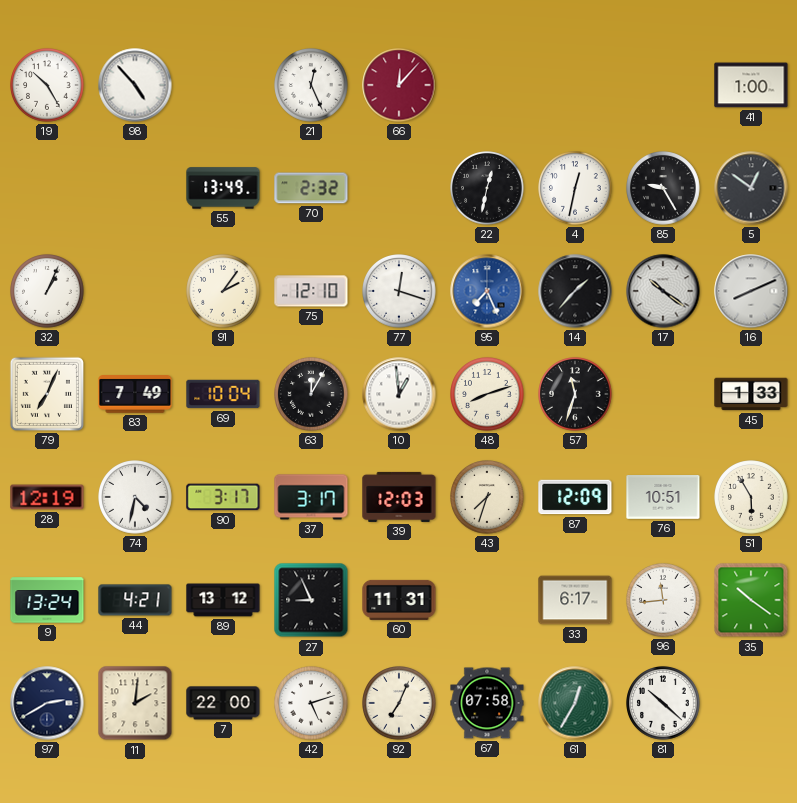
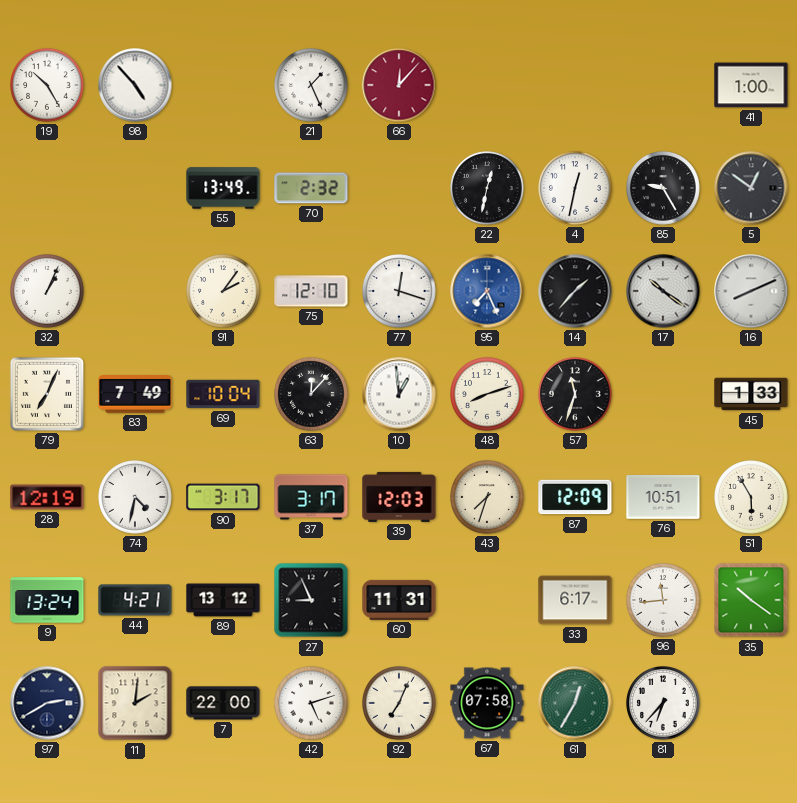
21: 12:26 -> 1:26 (311, 85)
63: 12:05 -> 12:07 (311, 394)
81: 10:22 -> 6:37 (663, 703)
